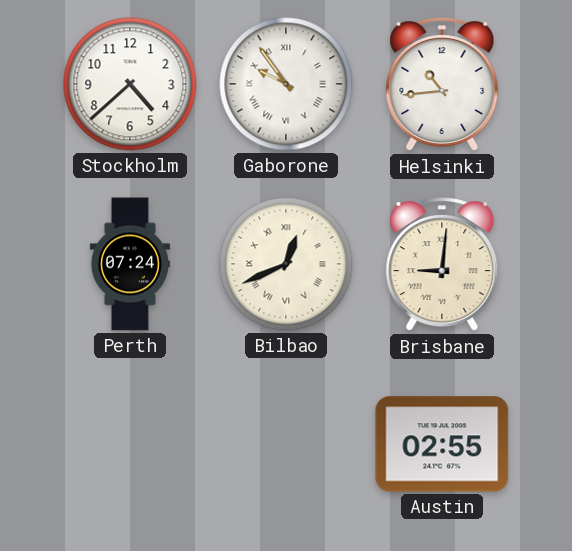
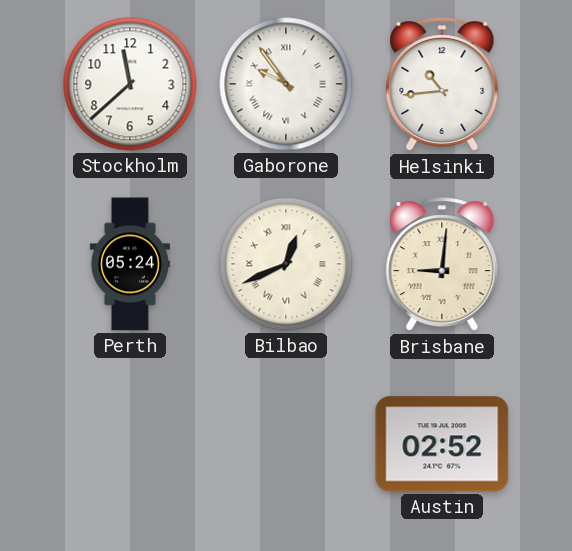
Stockholm: 4:38 -> 11:38 (130, 84)
Perth: 07:24 -> 05:24 (130, 264)
Austin: 02:55 -> 02:52 (442, 444)
